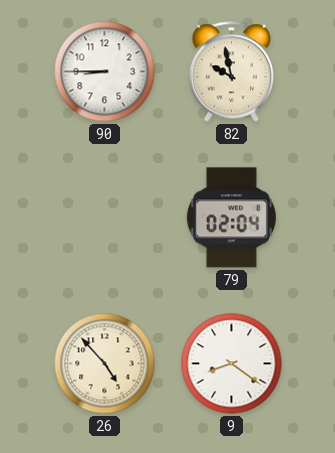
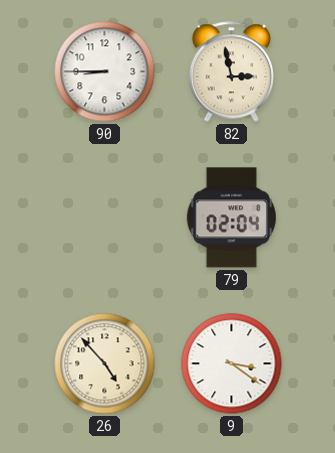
82: 9:58 -> 2:58 (231, 72)
9: 8:21 -> 3:21 (232, 364)
